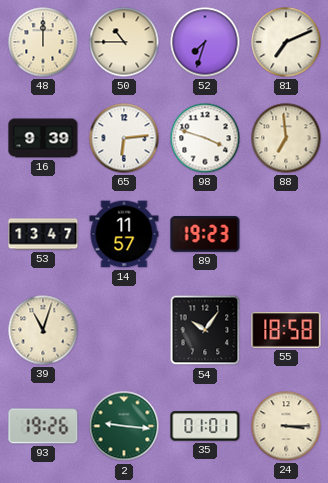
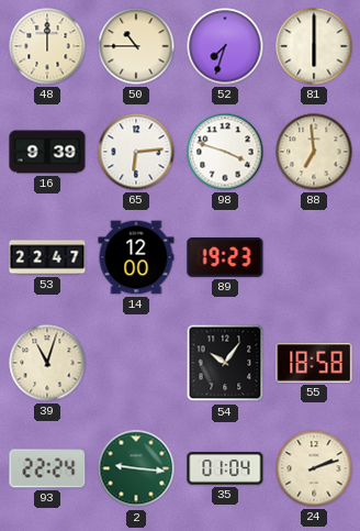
81: 7:11 -> 6:00 (314, 46)
53: 13:47 -> 22:47 (47, 257)
14: 11:57 -> 12:00 (136, 257)
93: 19:26 -> 22:24 (47, 468)
35: 01:01 -> 01:04 (225, 468)
24: 3:15 -> 2:12 (314, 468)
